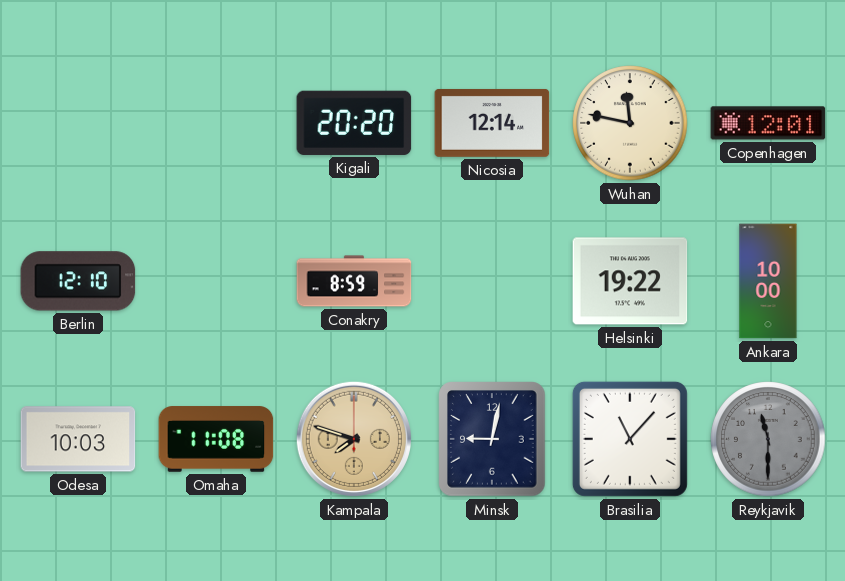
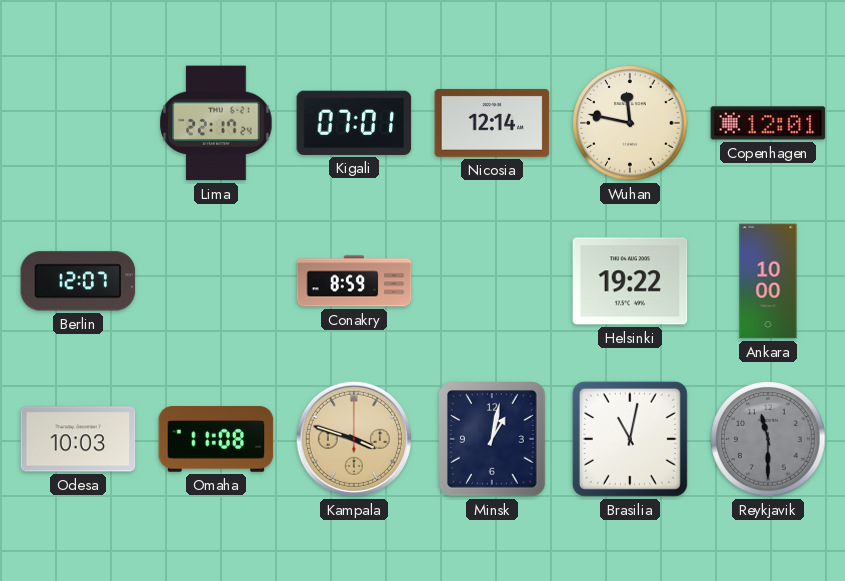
Lima: none -> 22:17 (216, 123)
Kigali: 20:20 -> 07:01 (354, 123)
Berlin: 12:10 -> 12:07 (78, 281)
Kampala: 7:48 -> 3:48 (354, 439)
Minsk: 9:02 -> 1:02 (492, 439)
Brasilia: 11:07 -> 11:02 (630, 439)
